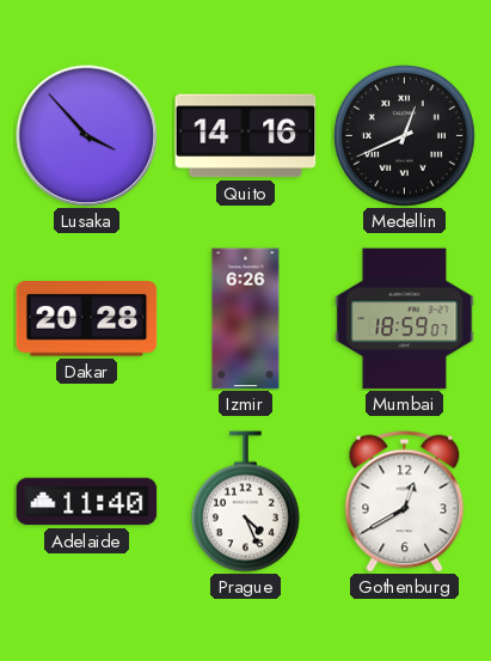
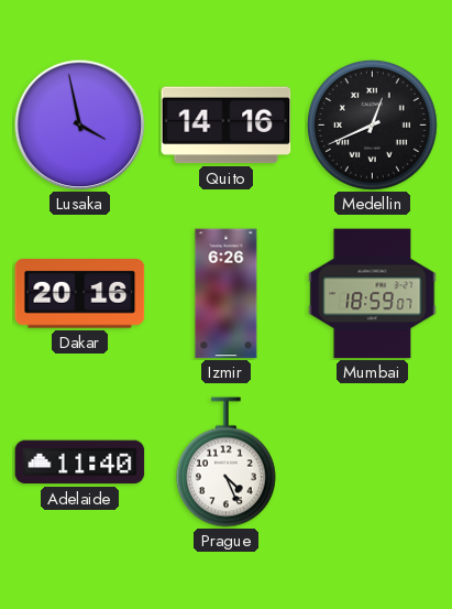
Lusaka: 3:53 -> 3:58 (79, 124)
Dakar: 20:28 -> 20:16 (80, 294)
Gothenburg: 12:40 -> none (405, 502)
